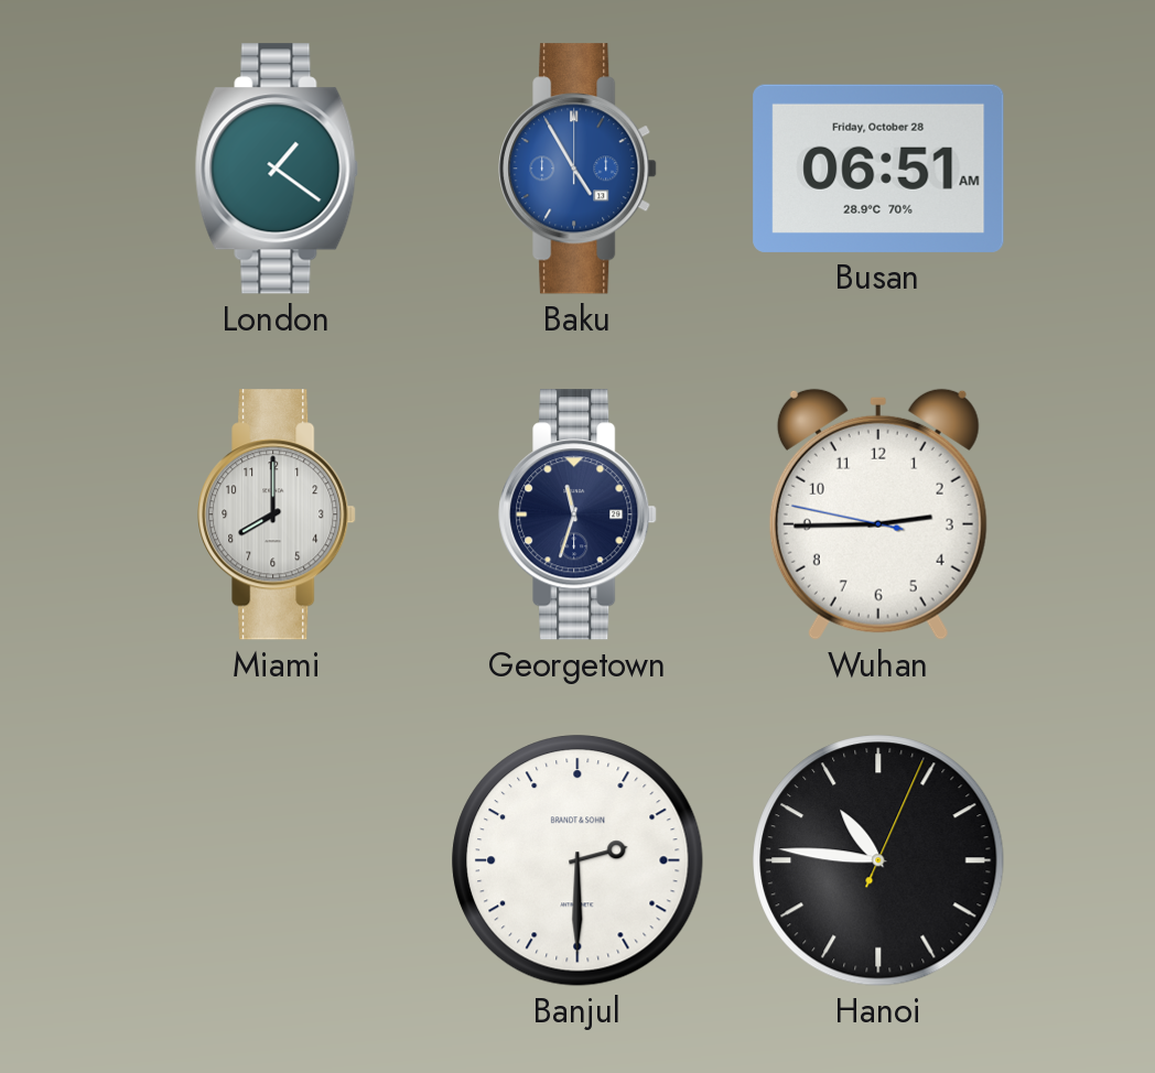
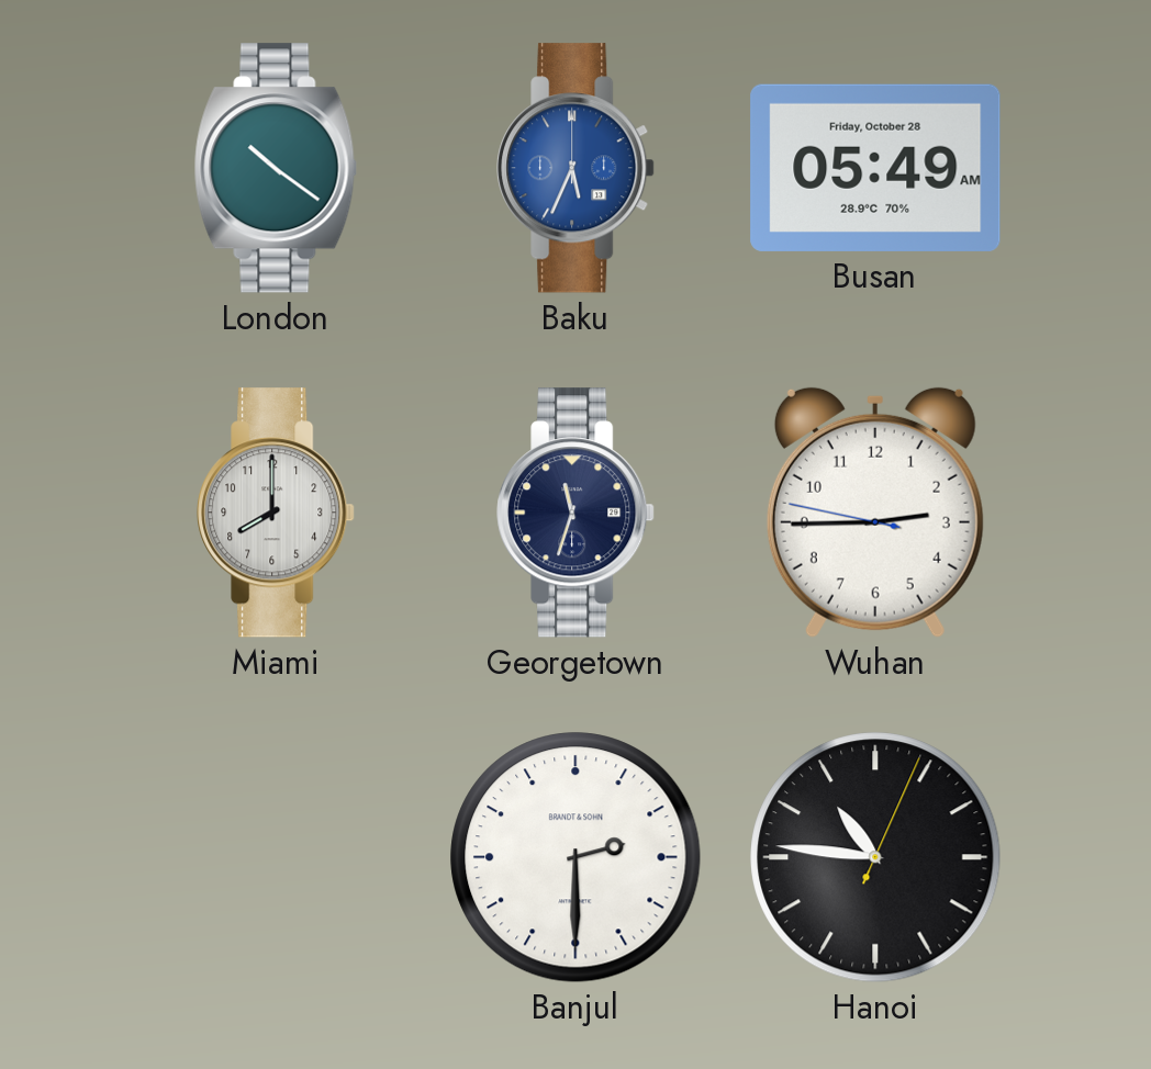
London: 1:21 -> 10:21 (276, 168)
Baku: 4:55 -> 5:34 (575, 168)
Busan: 06:51 -> 05:49 (875, 168)
